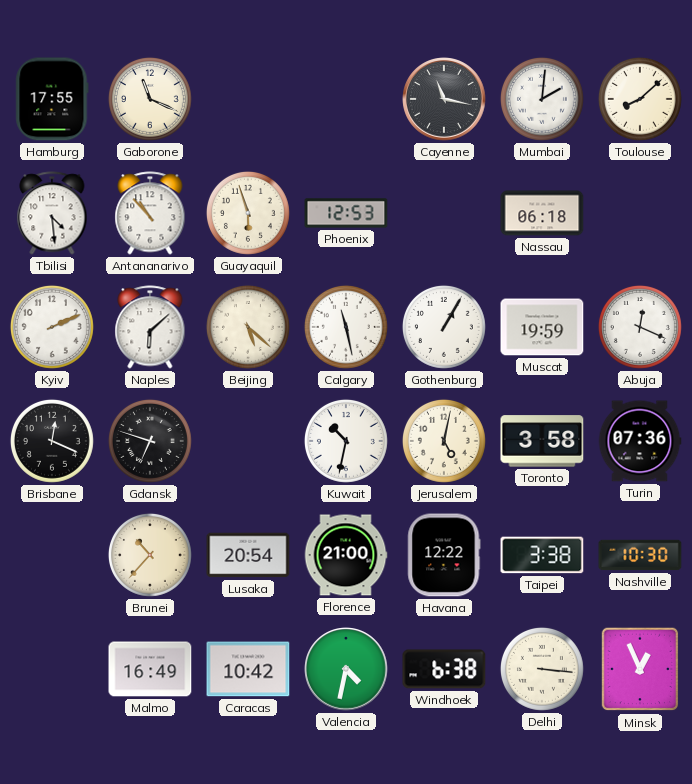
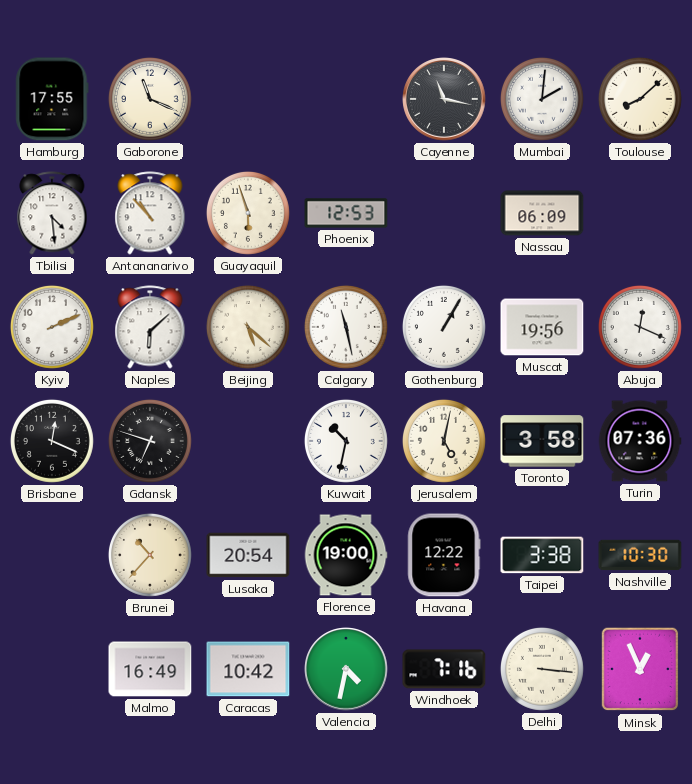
Nassau: 06:18 -> 06:09 (542, 213)
Muscat: 19:59 -> 19:56 (542, 327)
Florence: 21:00 -> 19:00 (346, 555)
Windhoek: 6:38 -> 7:16 (444, 669)
